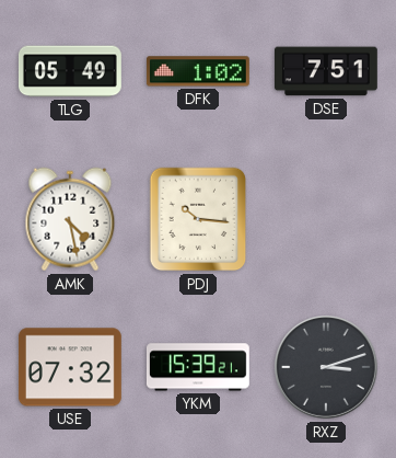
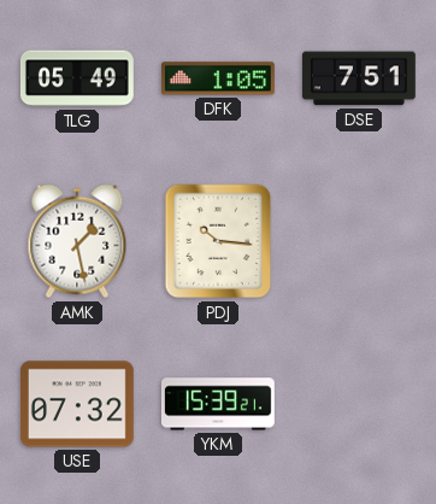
DFK: 1:02 -> 1:05 (218, 78)
AMK: 4:28 -> 1:28 (77, 241)
RXZ: 3:12 -> none (327, 368)
